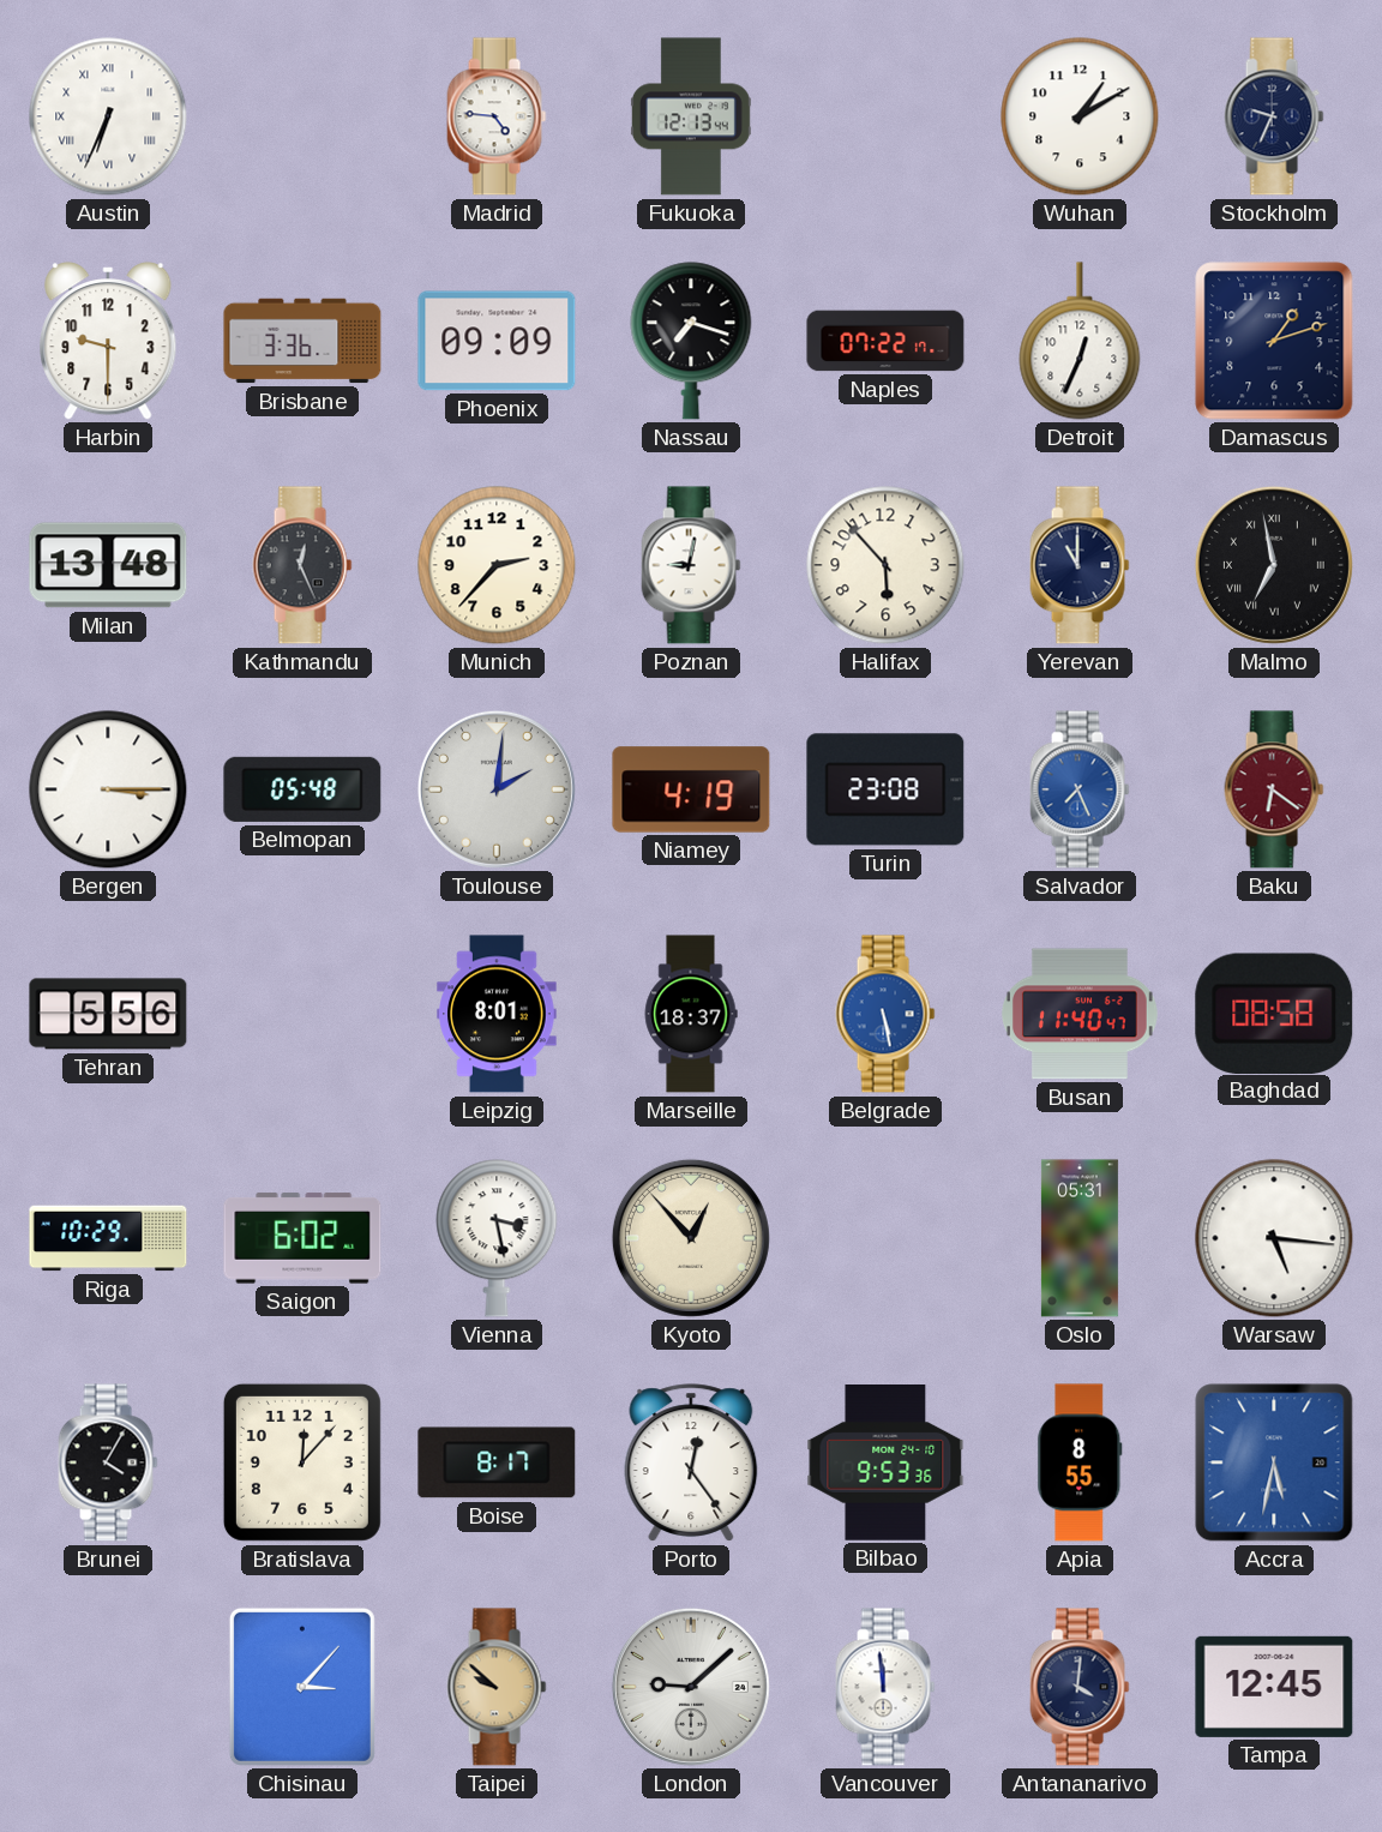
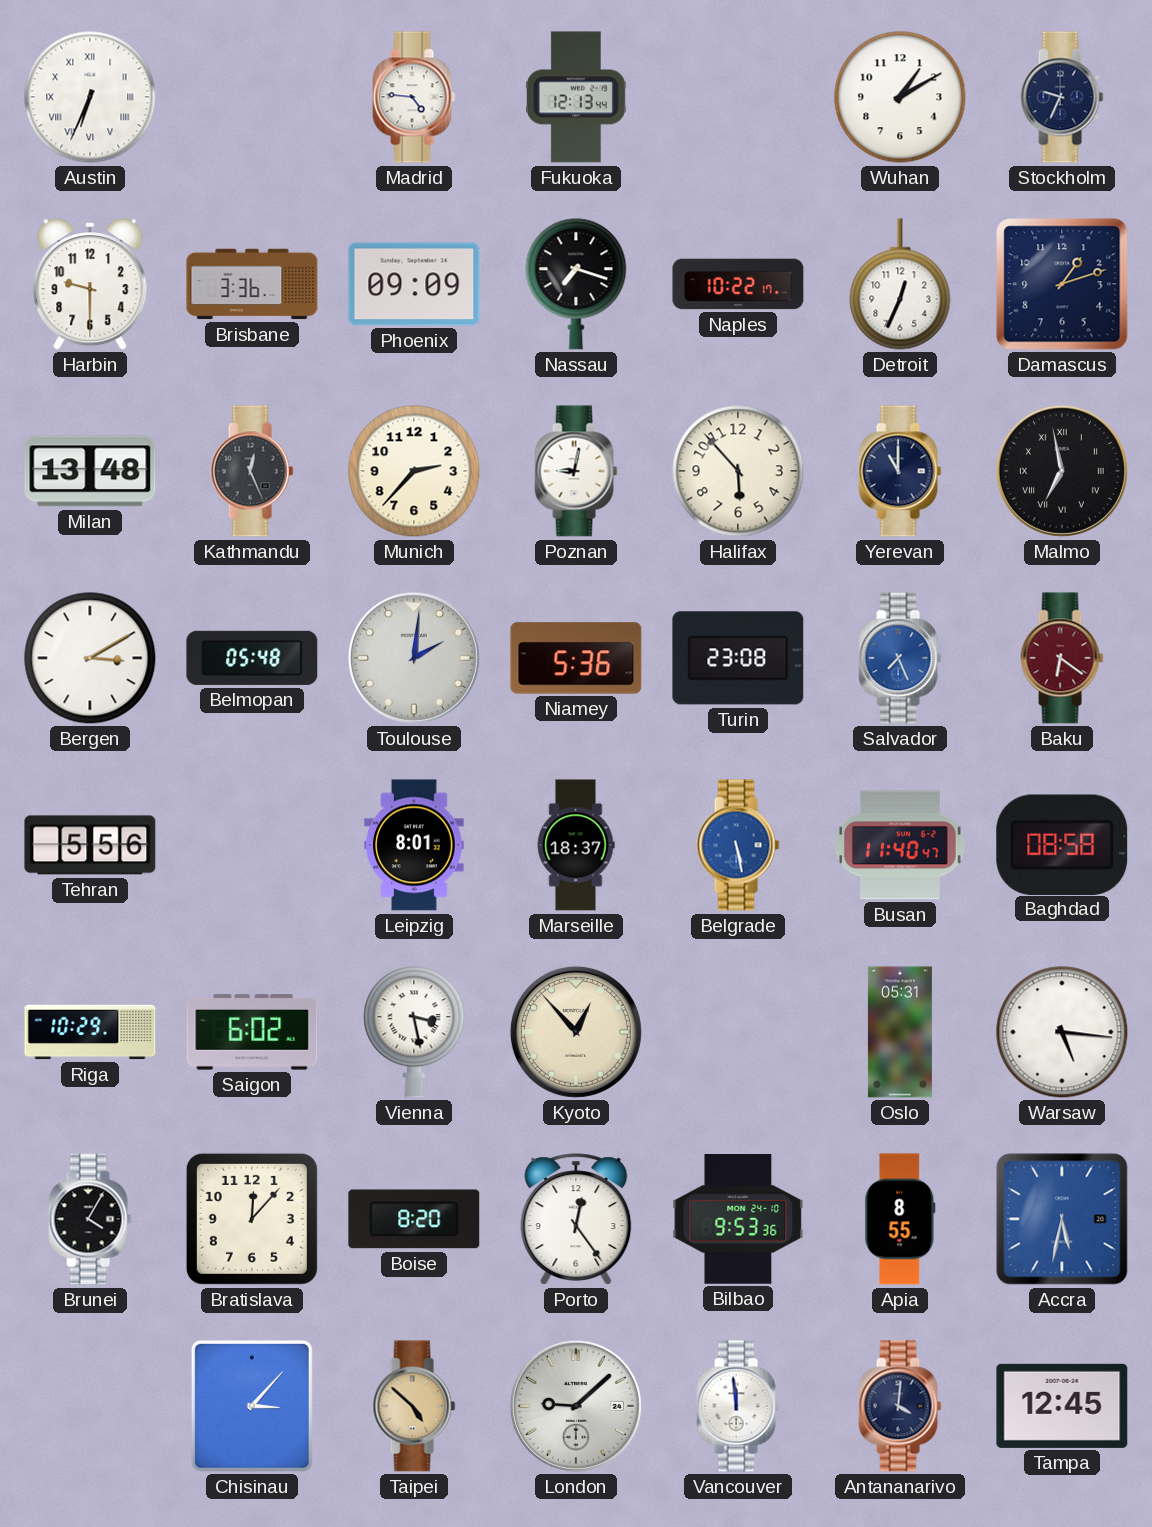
Naples: 07:22 -> 10:22 (738, 284)
Bergen: 3:15 -> 3:10 (90, 658)
Niamey: 4:19 -> 5:36 (576, 658)
Boise: 8:17 -> 8:20 (414, 1219)
Taipei: 9:52 -> 4:52 (414, 1406)
